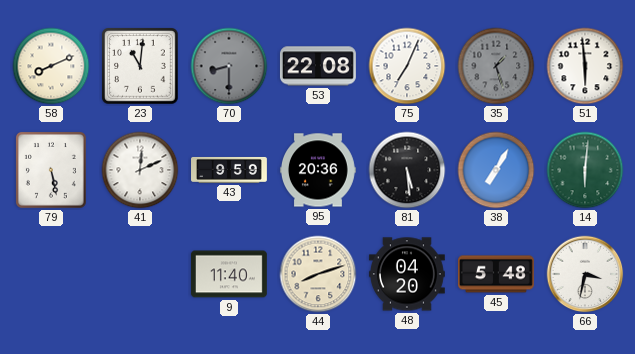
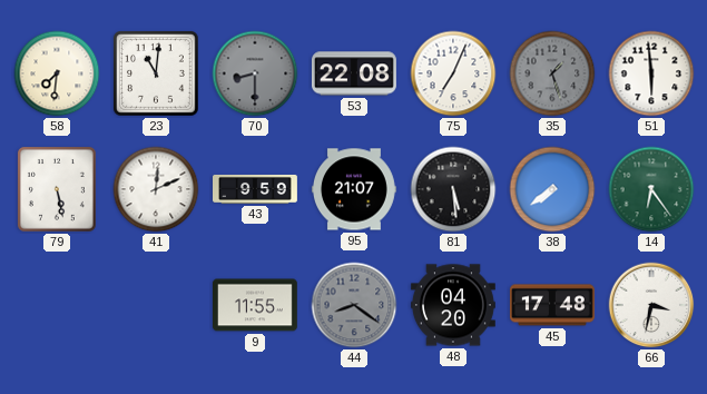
58: 8:11 -> 7:31 (57, 73)
95: 20:36 -> 21:07 (354, 189)
38: 7:05 -> 7:39 (552, 189)
14: 6:01 -> 6:24 (651, 189)
9: 11:40 -> 11:55 (255, 305)
44: 8:12 -> 8:21 (354, 305)
44 dial: cream -> grey (354, 305)
45: 5:48 -> 17:48 (552, 305)
